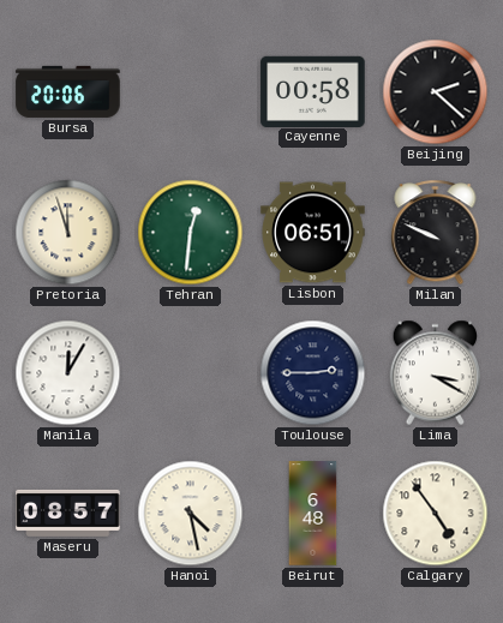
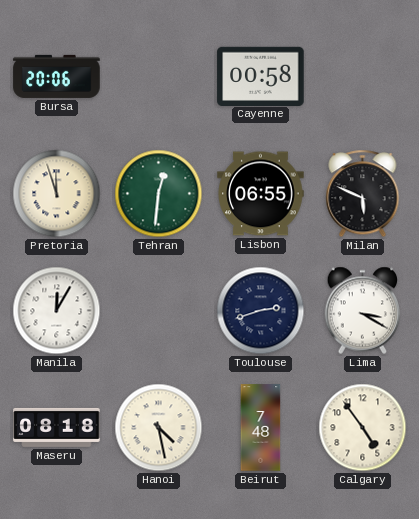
Beijing: 2:22 -> none (436, 92)
Lisbon: 06:51 -> 06:55 (261, 194)
Milan: 9:49 -> 5:49 (363, 194)
Toulouse: 2:45 -> 2:42 (261, 311)
Maseru: 08:57 -> 08:18 (57, 427)
Beirut: 6:48 -> 7:48 (261, 428)
